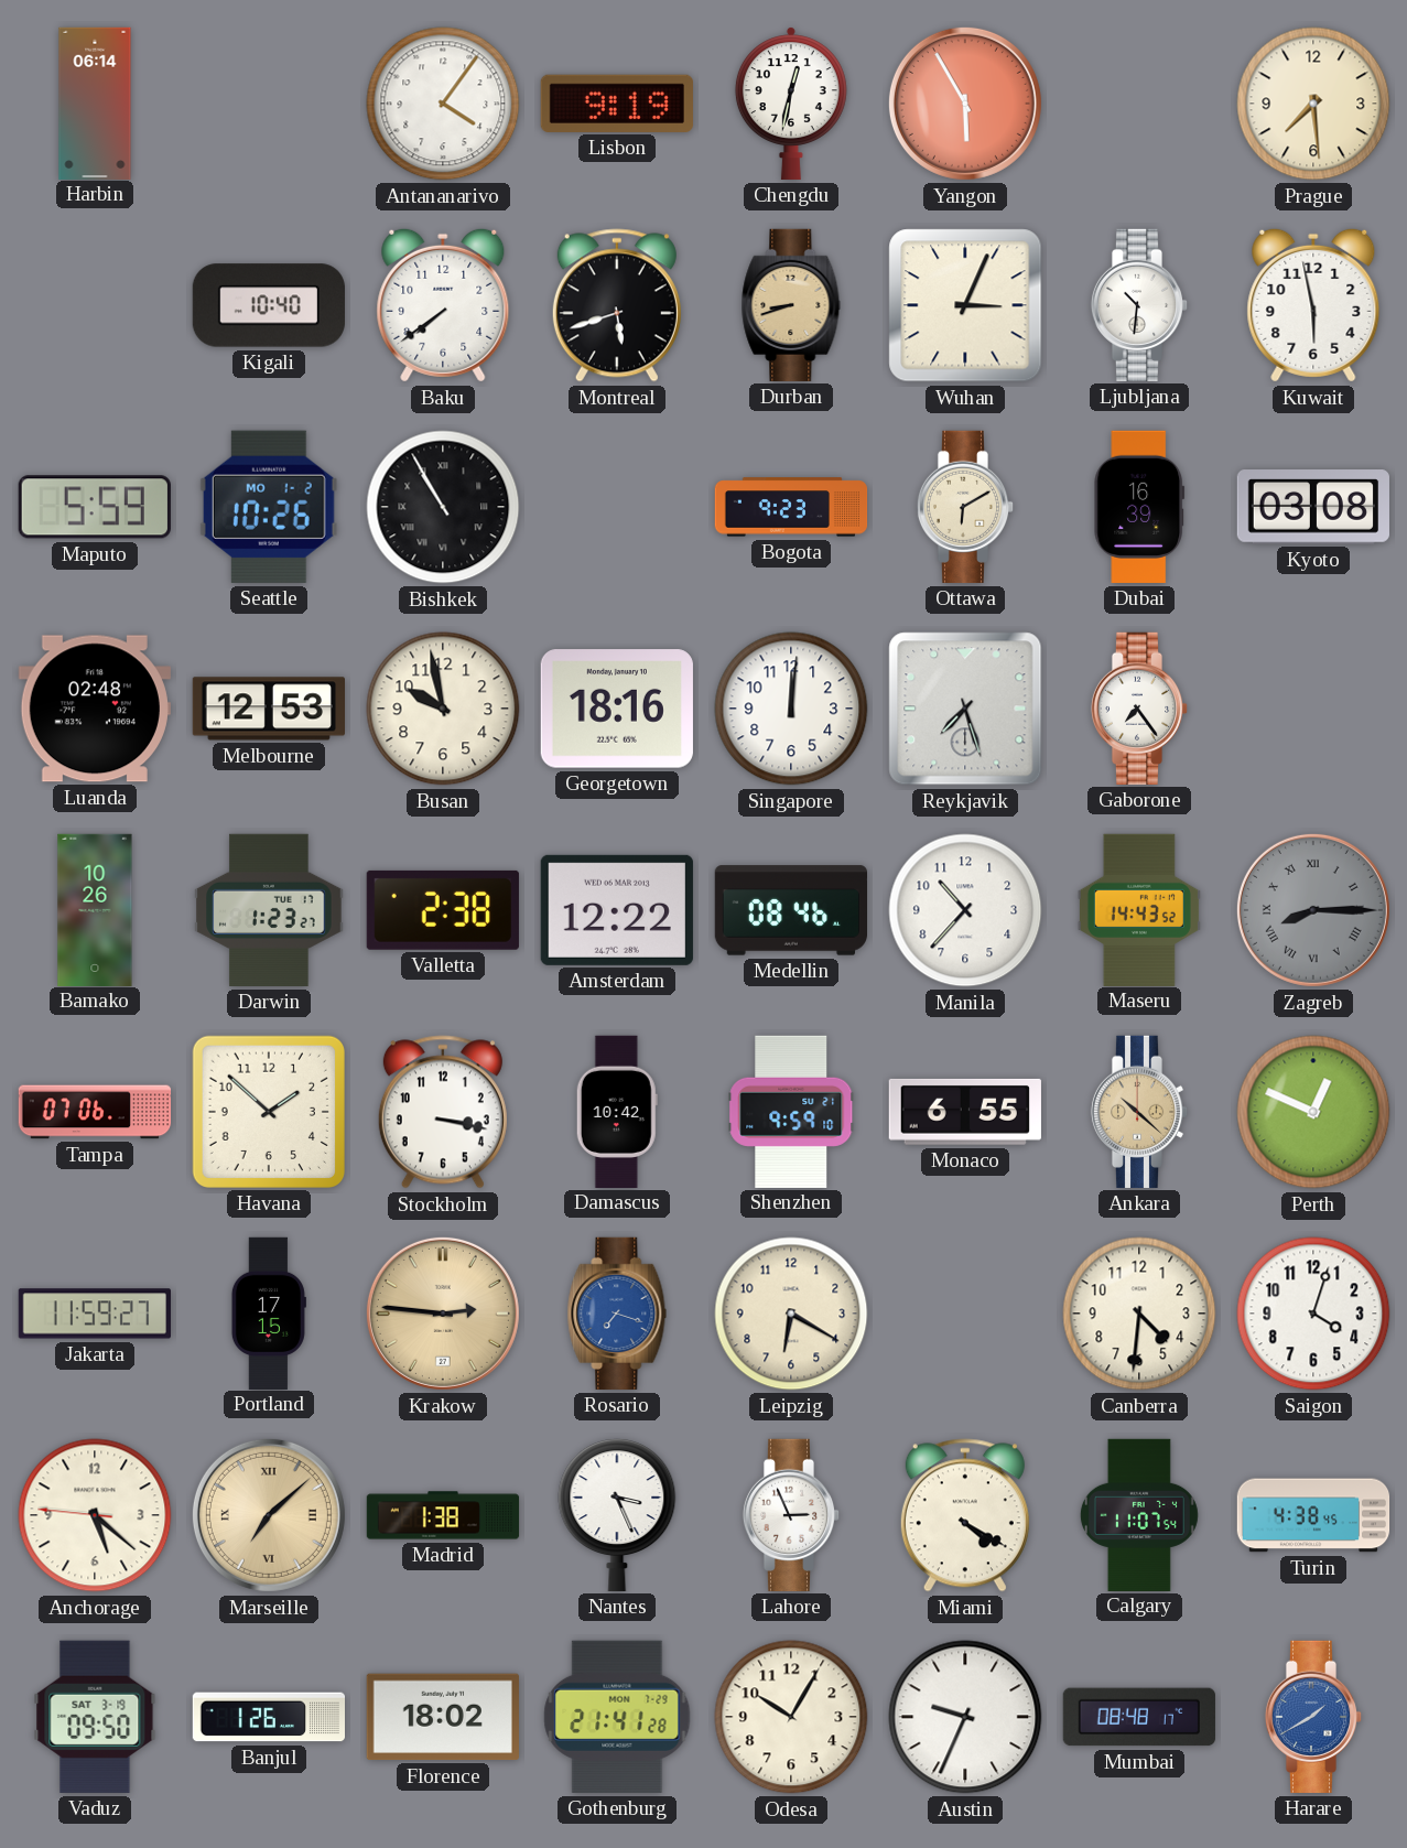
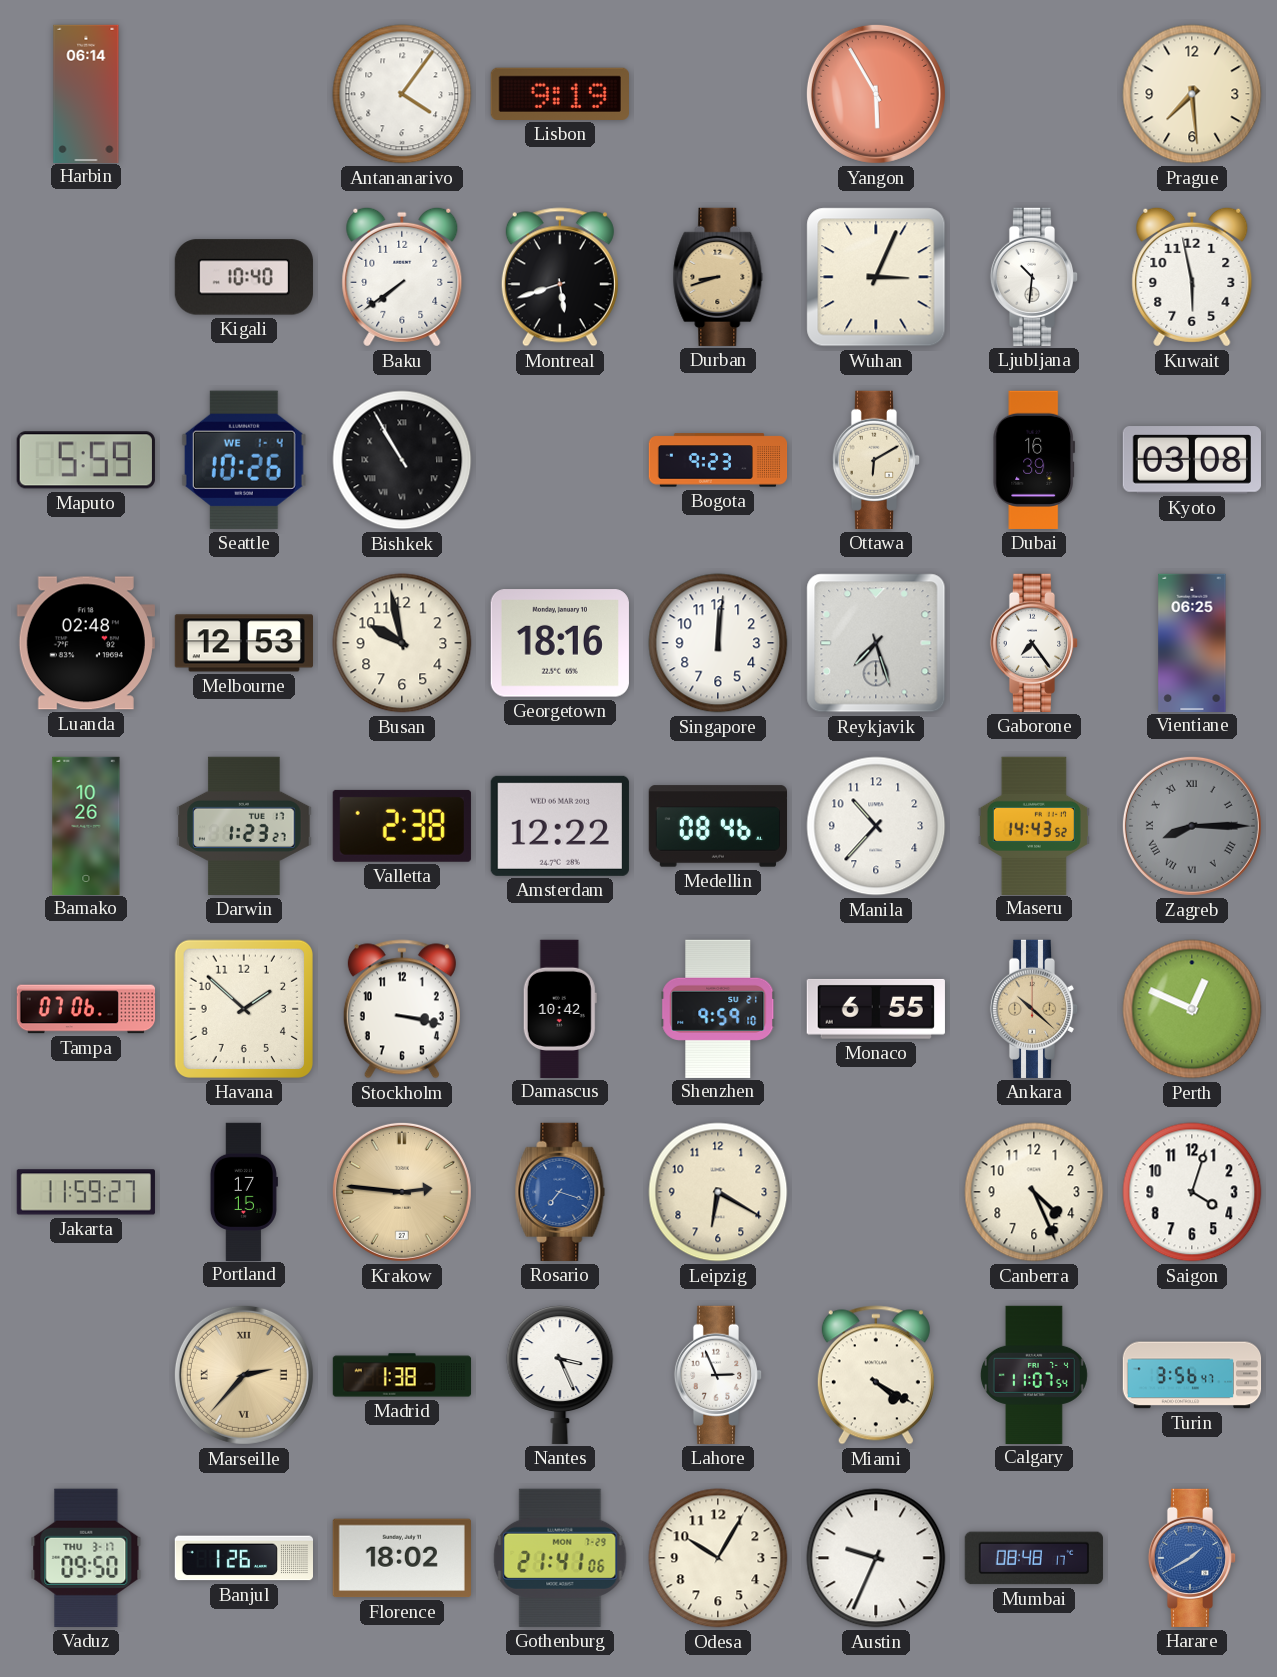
Chengdu: 12:32 -> none (791, 104)
Seattle date: MO 1-2 -> WE 1-4 (244, 460)
Vientiane: none -> 06:25 (1192, 642)
Canberra: 4:31 -> 4:26 (1034, 1192)
Anchorage: 5:21 -> none (95, 1515)
Marseille: 7:08 -> 2:37 (244, 1375)
Turin: 4:38 -> 3:56 (1192, 1375)
Vaduz date: SAT 3-19 -> THU 3-17 (86, 1558)
Gothenburg: 21:41:28 -> 21:41:06 (560, 1558)
